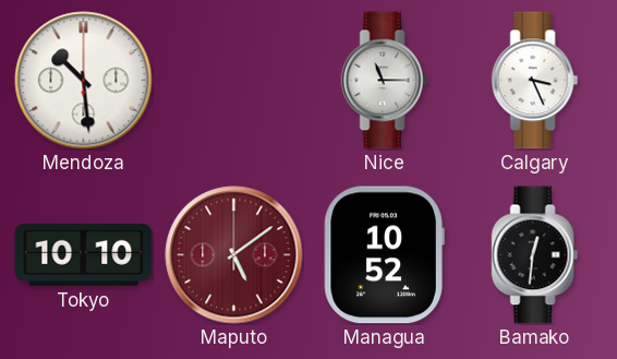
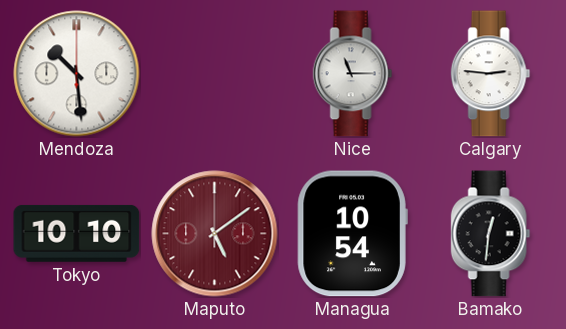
Calgary: 3:26 -> 2:46 (491, 74)
Managua: 10:52 -> 10:54 (352, 234)
